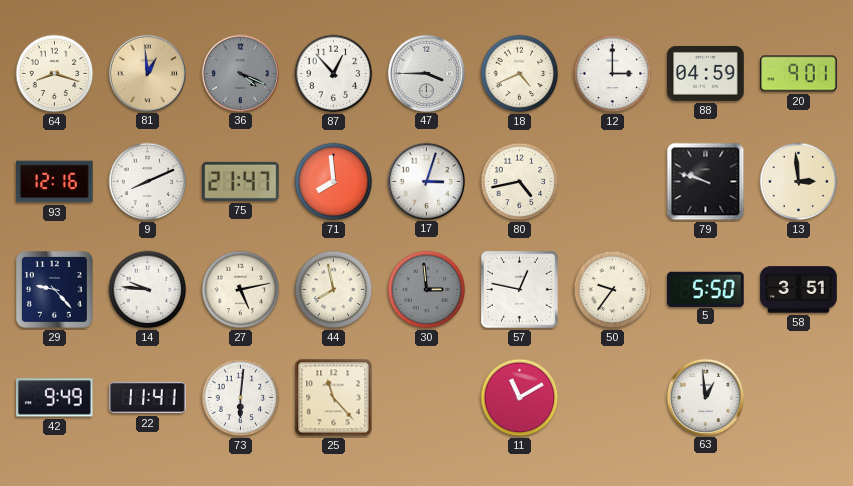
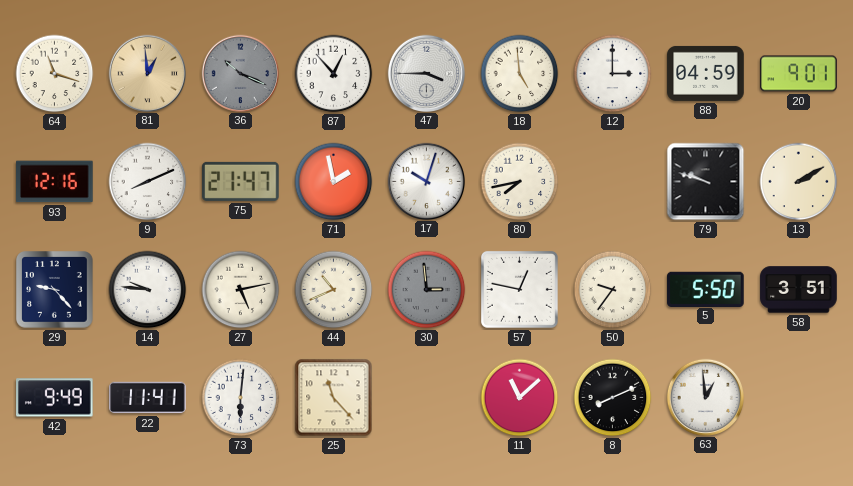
64: 8:18 -> 11:18 (55, 74)
36: 4:19 -> 10:19 (240, 73)
18: 4:41 -> 4:59 (520, 74)
71: 7:59 -> 1:58 (334, 182)
17: 3:03 -> 10:03 (426, 181)
80: 4:43 -> 7:43 (520, 182)
13: 2:59 -> 2:10 (799, 182)
44: 7:58 -> 10:41 (334, 290)
11: 11:10 -> 11:08 (520, 398)
8: none -> 8:11 (613, 398)
